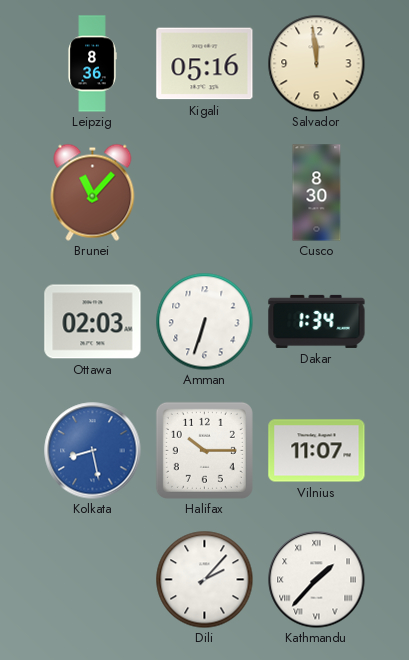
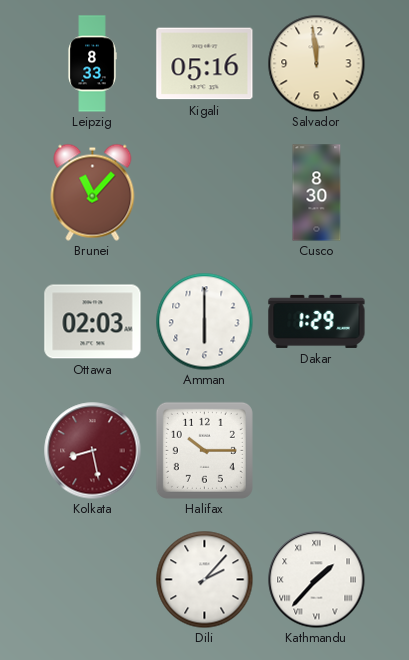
Leipzig: 8:36 -> 8:33 (92, 64)
Amman: 6:33 -> 6:00 (204, 321)
Dakar: 1:34 -> 1:29 (317, 321)
Kolkata dial: blue -> burgundy (93, 451)
Vilnius: 11:07 -> none (317, 451)
